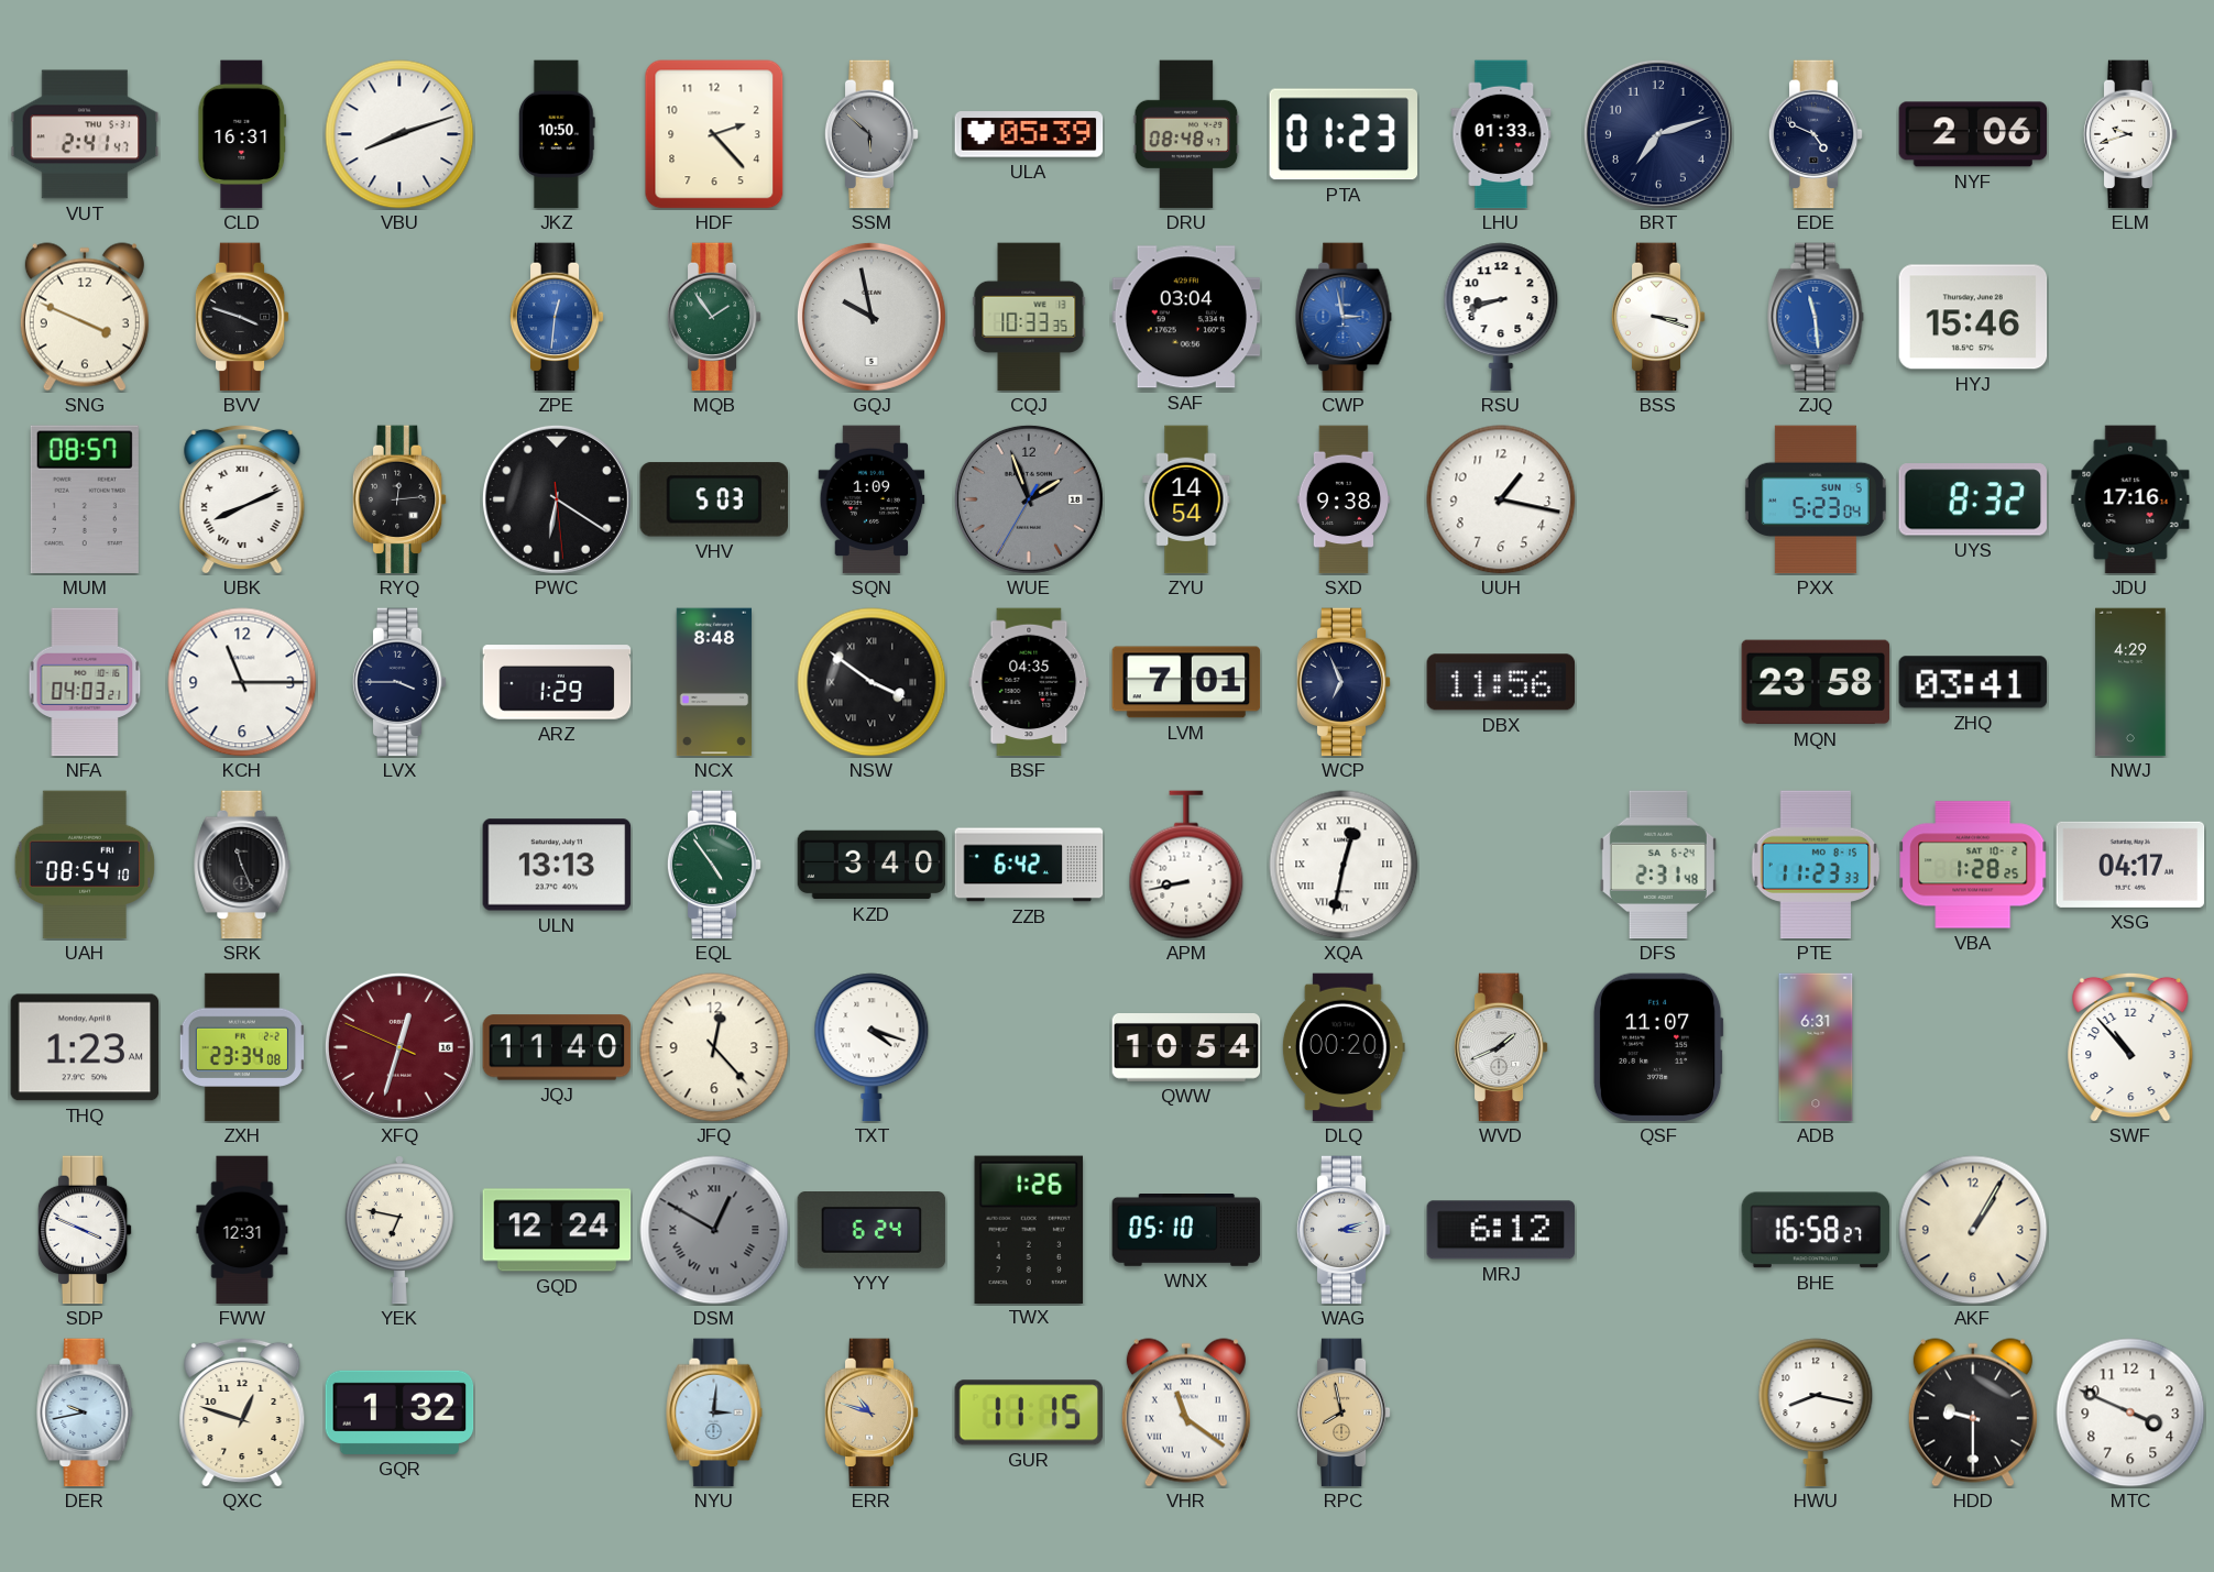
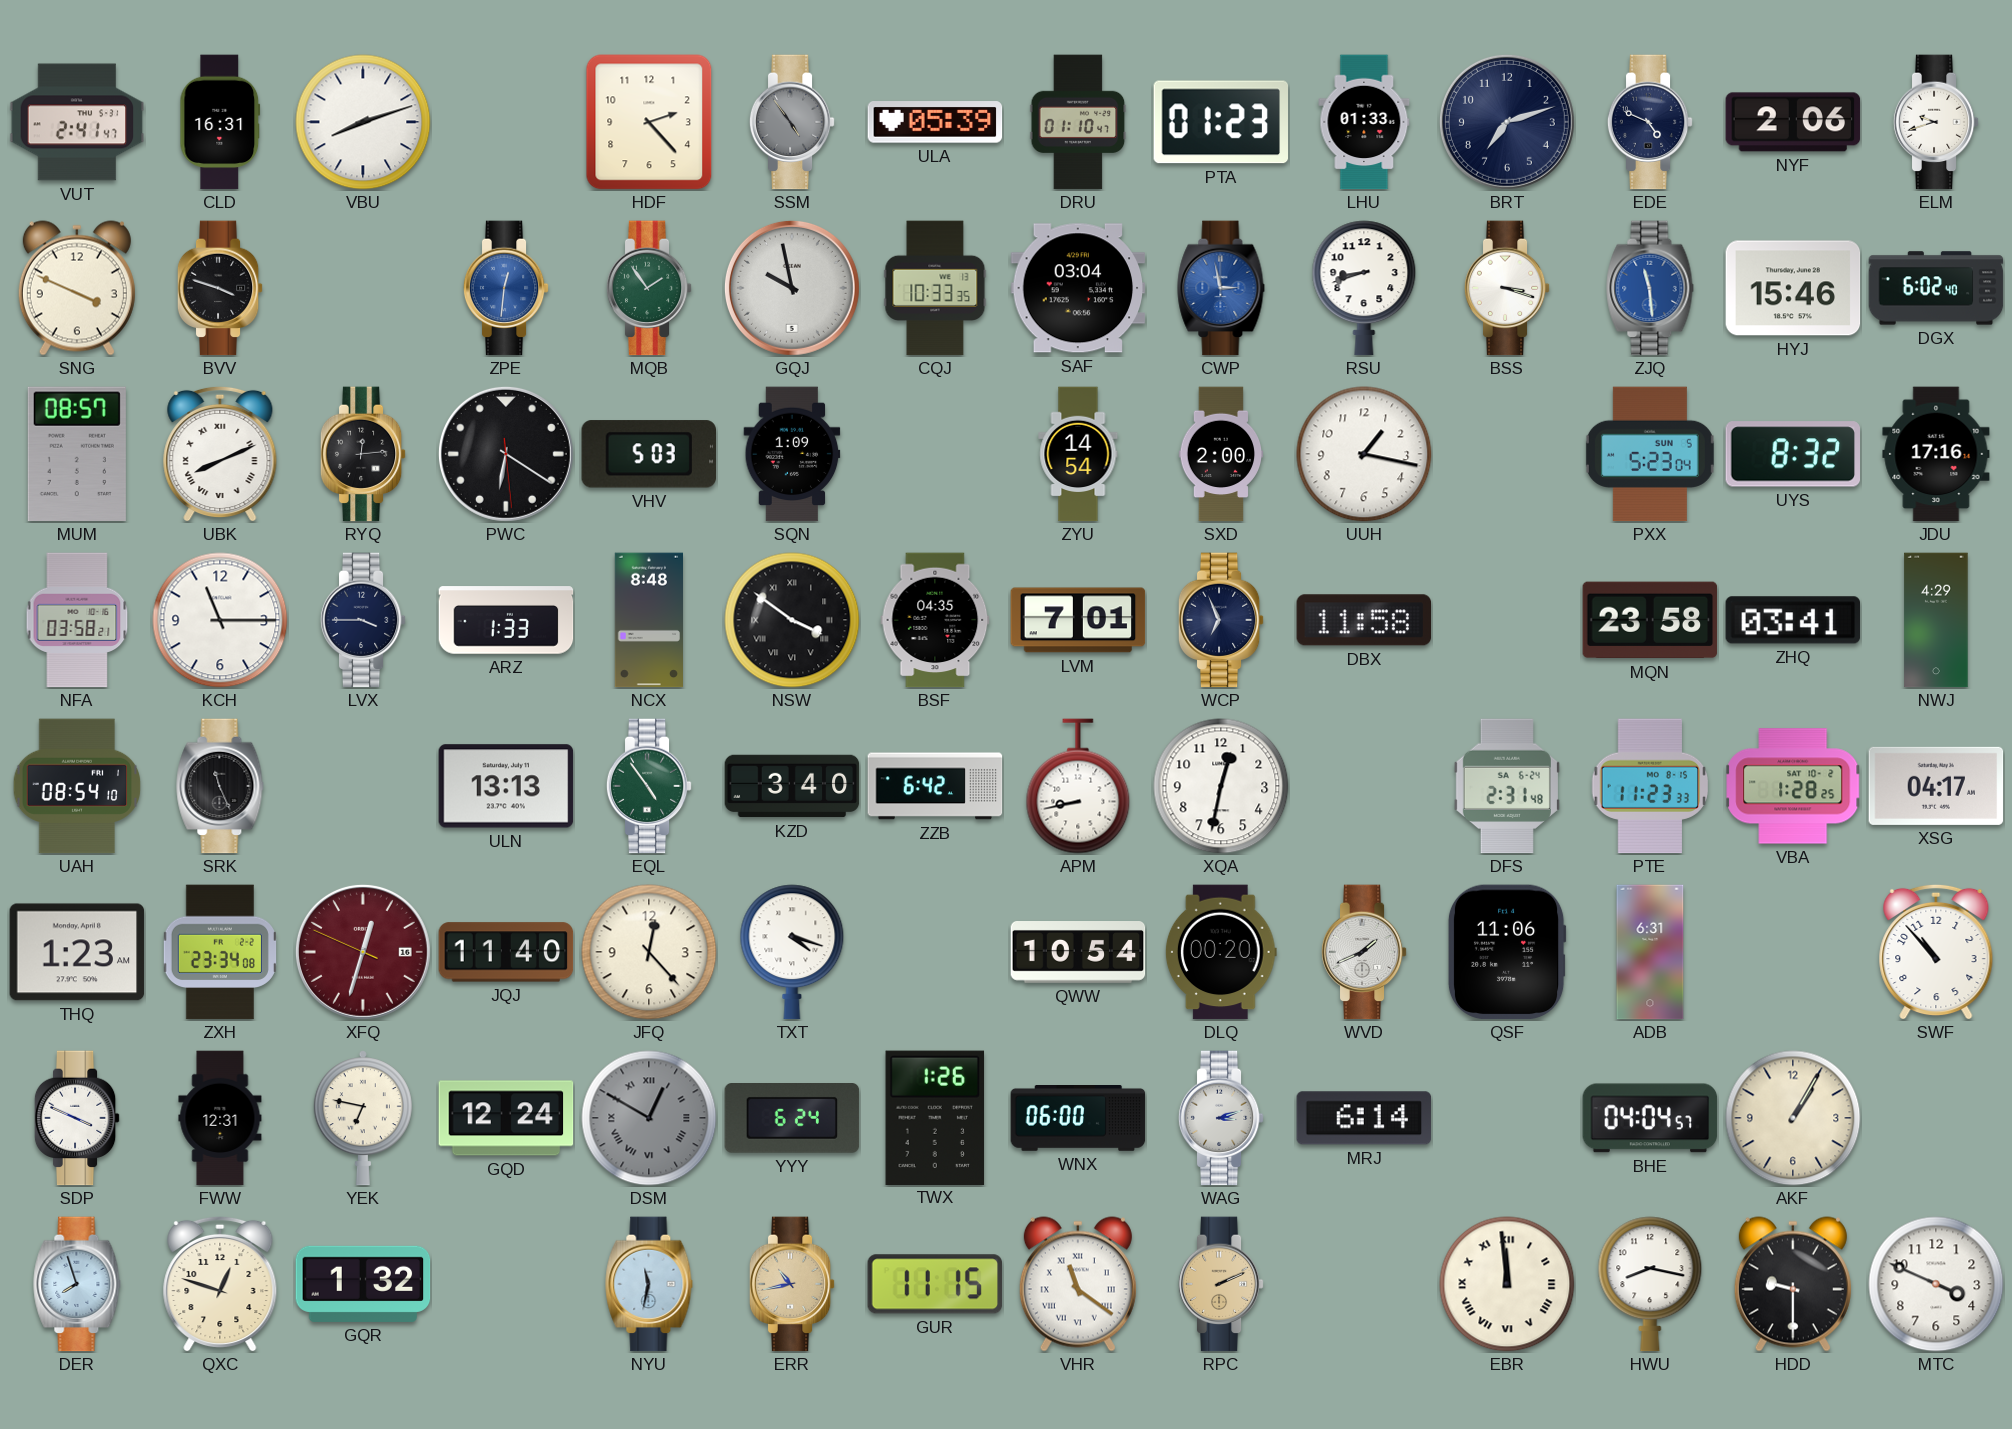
JKZ: 10:50 -> none (557, 134)
SSM: 5:52 -> 4:54 (792, 122)
DRU: 08:48 -> 01:10 (1078, 122)
DGX: none -> 6:02 (1936, 288)
WUE: 1:56 -> none (1029, 499)
SXD: 9:38 -> 2:00 (1221, 454)
NFA: 04:03 -> 03:58 (77, 620)
ARZ: 1:29 -> 1:33 (506, 620)
DBX: 11:56 -> 11:58 (1364, 620)
XQA numerals: Roman -> Arabic (1221, 786)
QSF: 11:07 -> 11:06 (1507, 952)
WNX: 05:10 -> 06:00 (1078, 1119)
MRJ: 6:12 -> 6:14 (1364, 1118)
BHE: 16:58 -> 04:04 (1650, 1118)
DER: 9:43 -> 7:57 (77, 1284)
NYU: 3:01 -> 11:32 (649, 1284)
ERR: 10:48 -> 10:43 (792, 1284)
RPC: 7:58 -> 2:11 (1221, 1284)
EBR: none -> 11:59 (1507, 1284)
